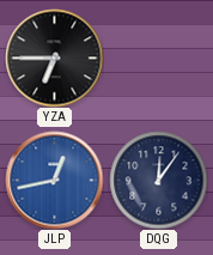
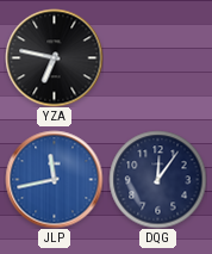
YZA: 6:45 -> 6:47 (54, 57)
JLP: 12:43 -> 11:43 (54, 179)
